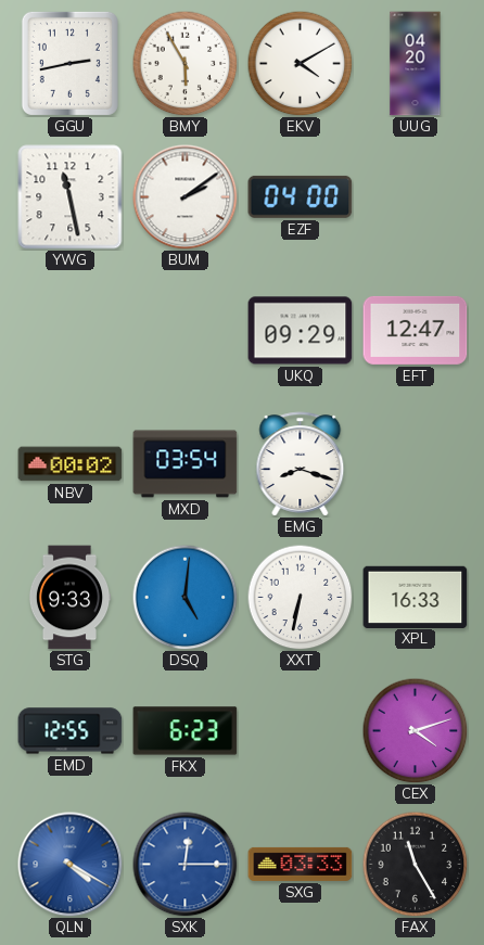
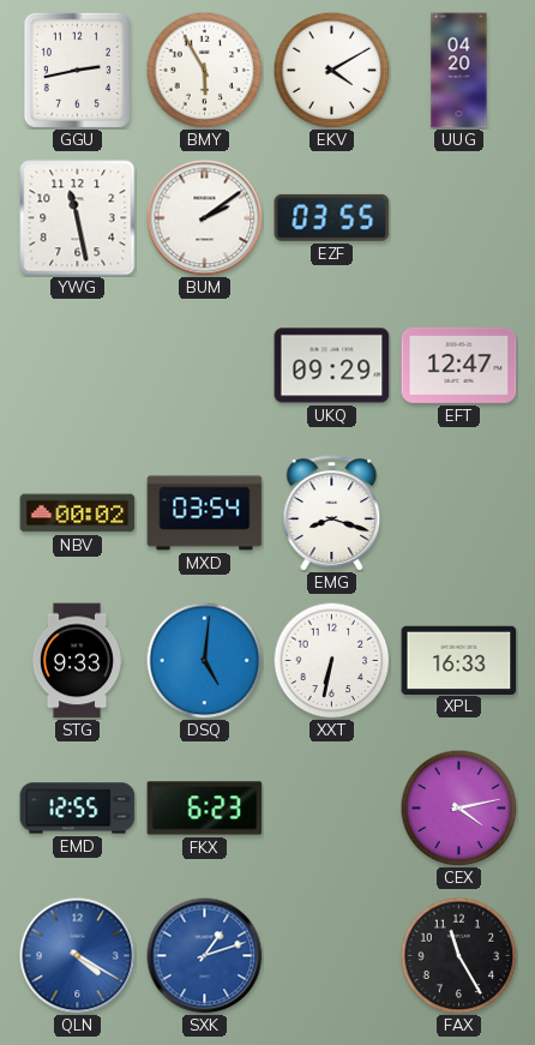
EZF: 04:00 -> 03:55 (332, 217)
CEX: 4:12 -> 4:13 (458, 807)
SXK: 12:15 -> 1:12 (205, 956)
SXG: 03:33 -> none (301, 864)
